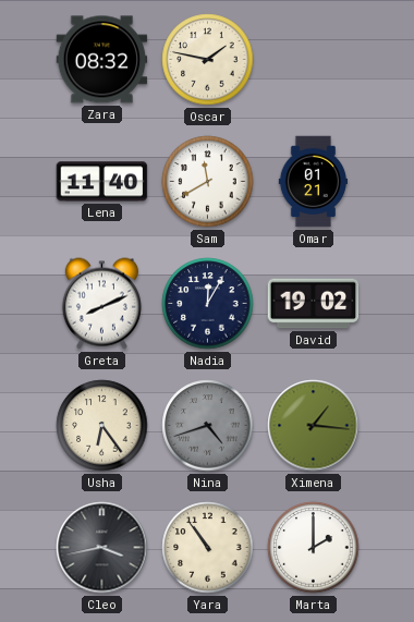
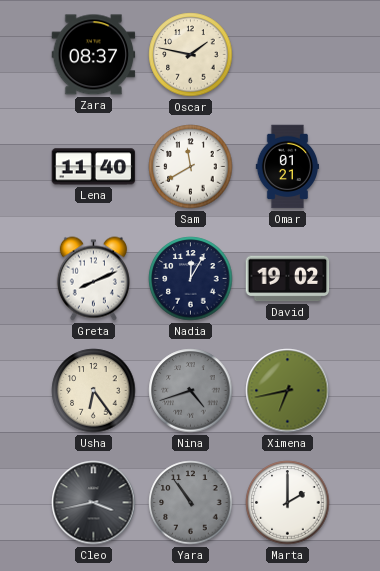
Zara: 08:32 -> 08:37 (94, 55)
Ximena: 1:16 -> 6:43 (288, 391)
Yara dial: cream -> grey (191, 503)
